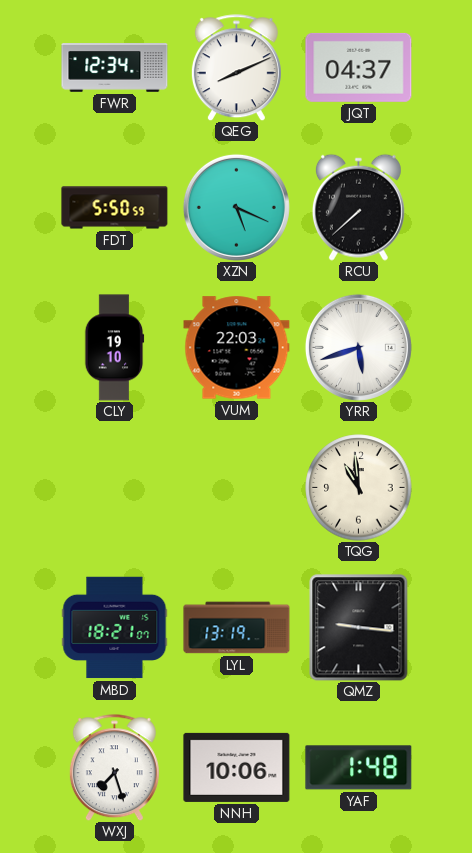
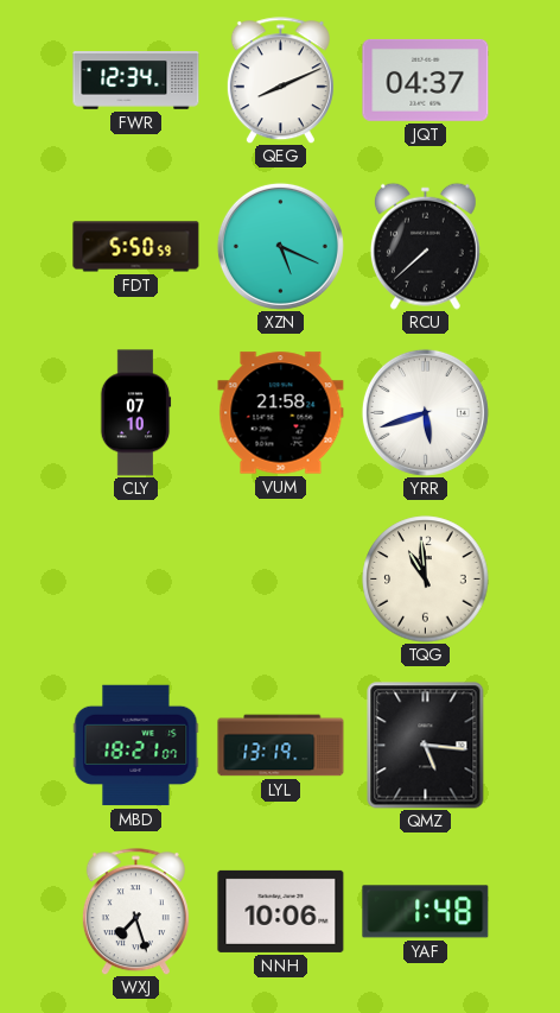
CLY: 19:10 -> 07:10 (135, 413)
VUM: 22:03 -> 21:58 (281, 413)
QMZ: 9:16 -> 5:16 (426, 746)
